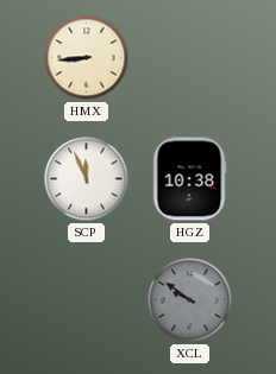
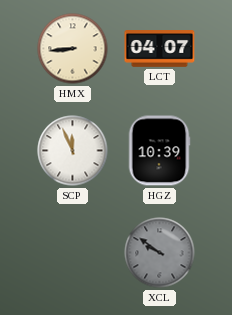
LCT: none -> 04:07 (160, 49)
HGZ: 10:38 -> 10:39 (159, 151)
